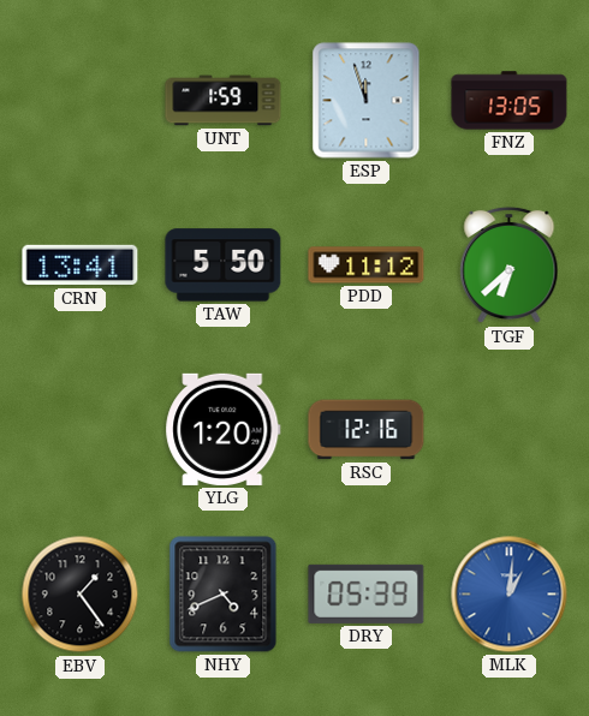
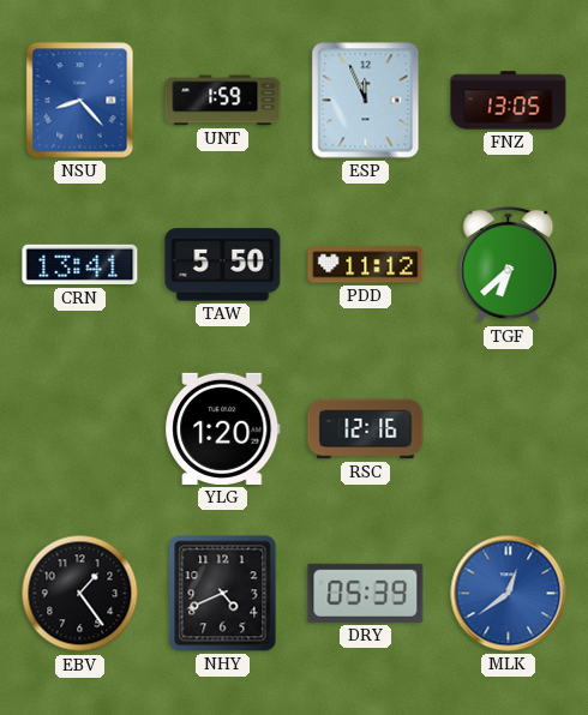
NSU: none -> 8:23 (80, 101)
ESP: 11:57 -> 11:56 (366, 101)
MLK: 1:01 -> 12:39 (509, 594)
